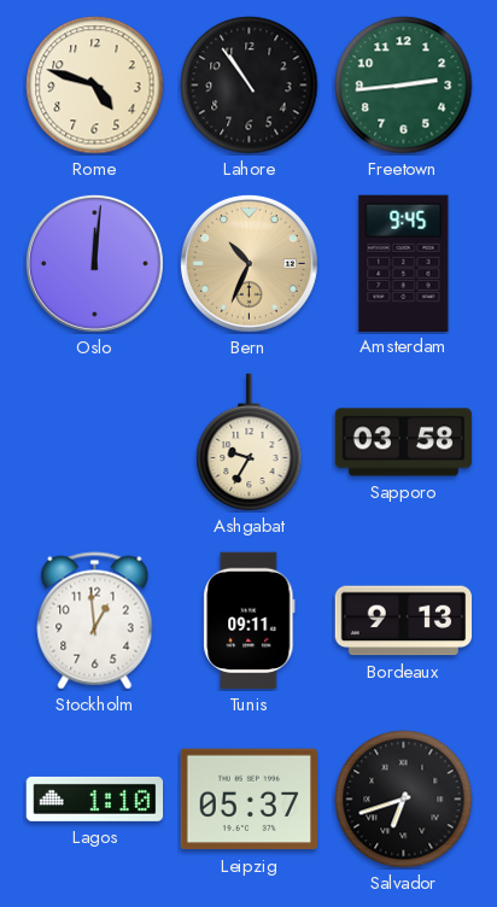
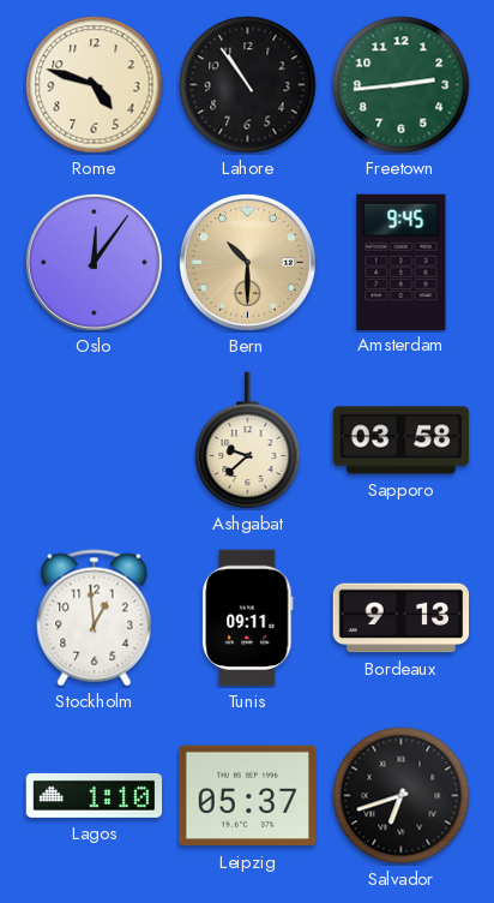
Oslo: 12:01 -> 12:06 (94, 262)
Bern: 10:34 -> 10:30 (247, 262)
Ashgabat: 9:35 -> 9:38 (248, 441)
